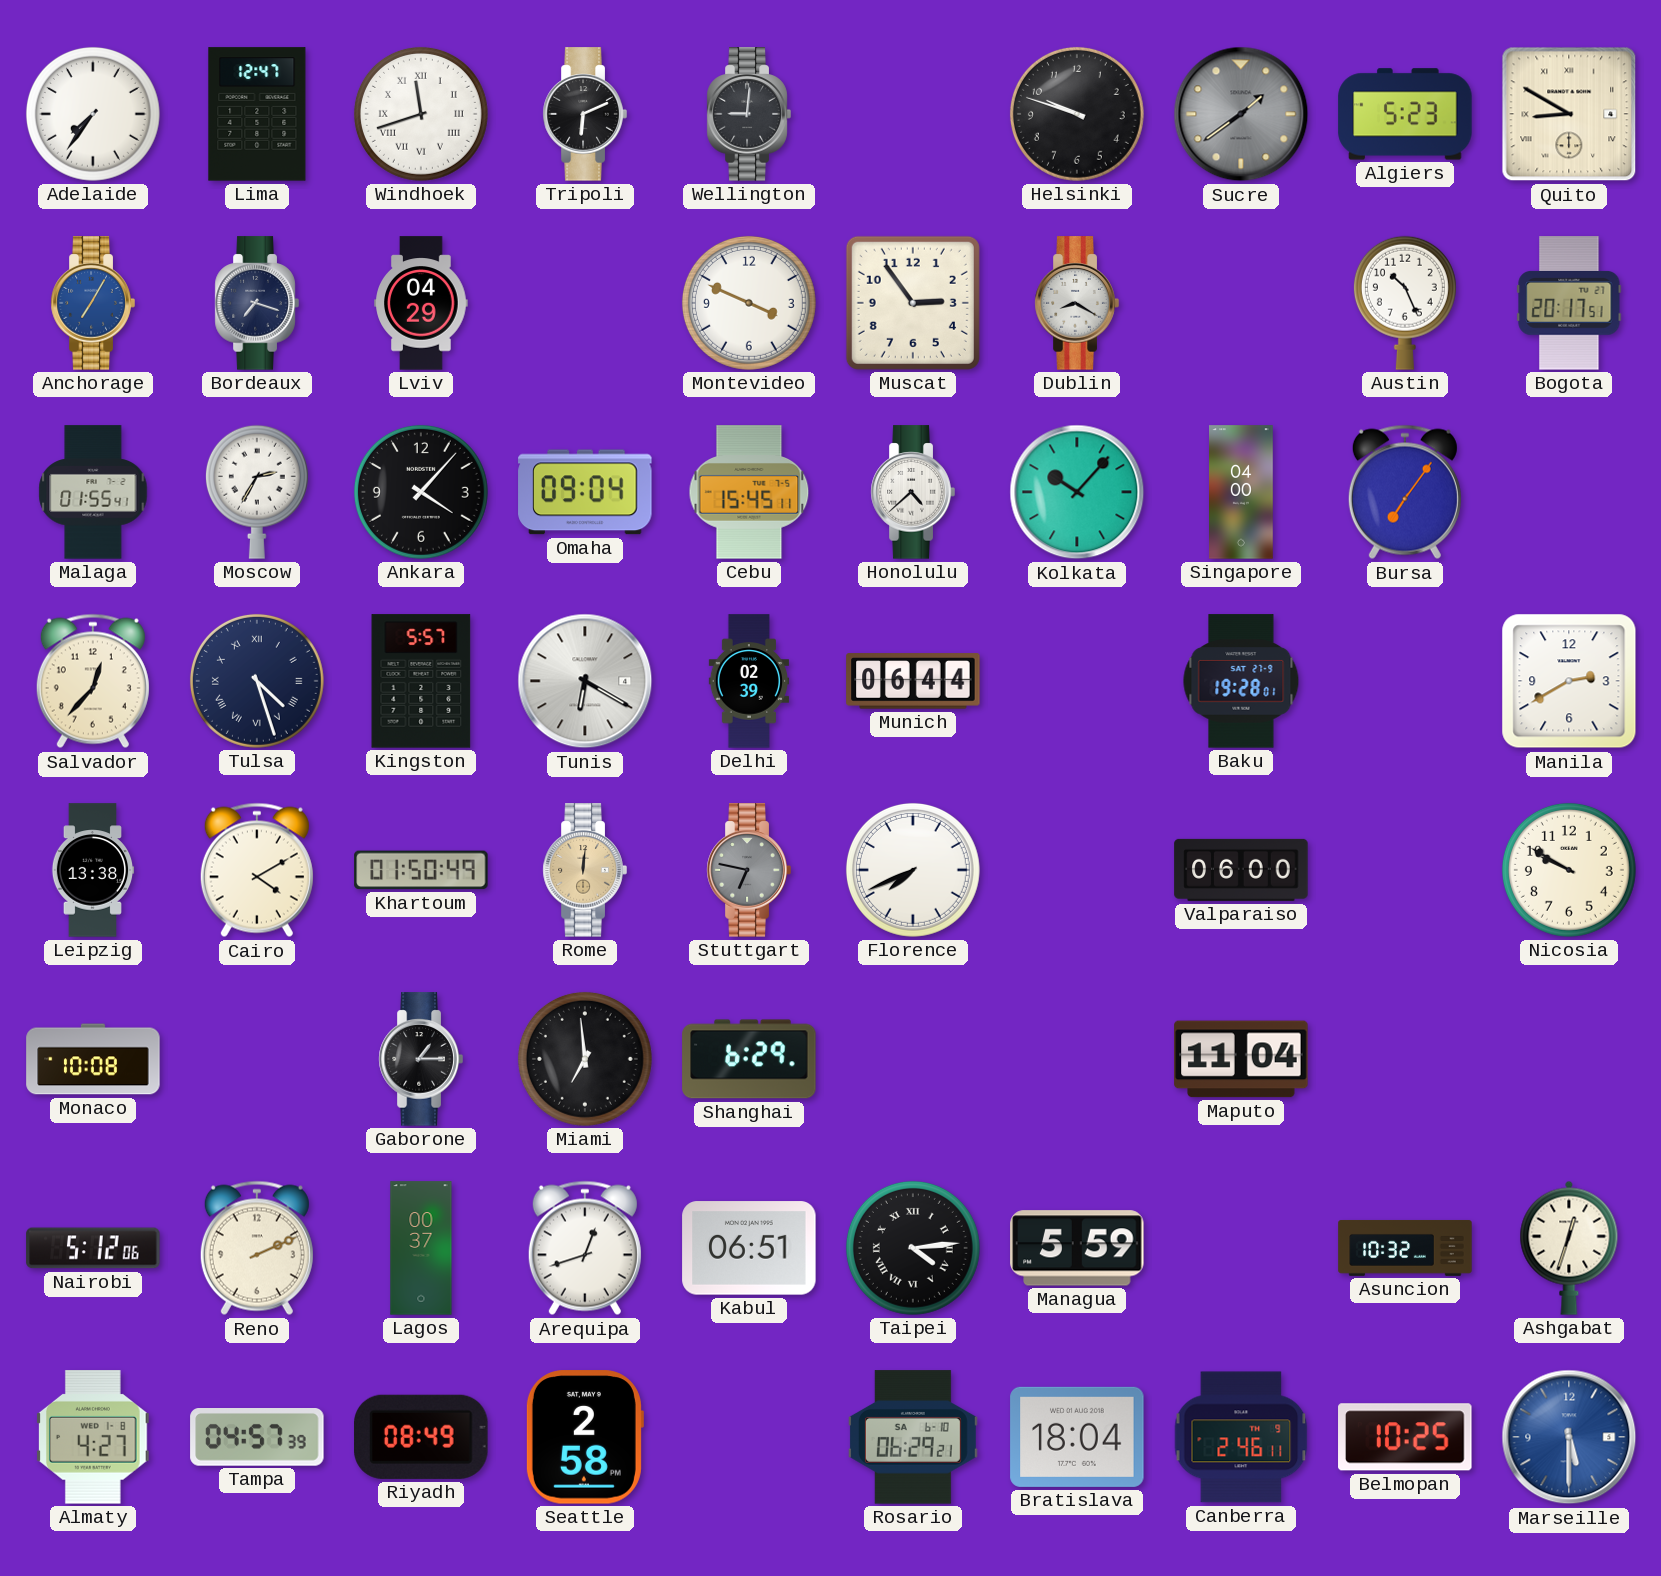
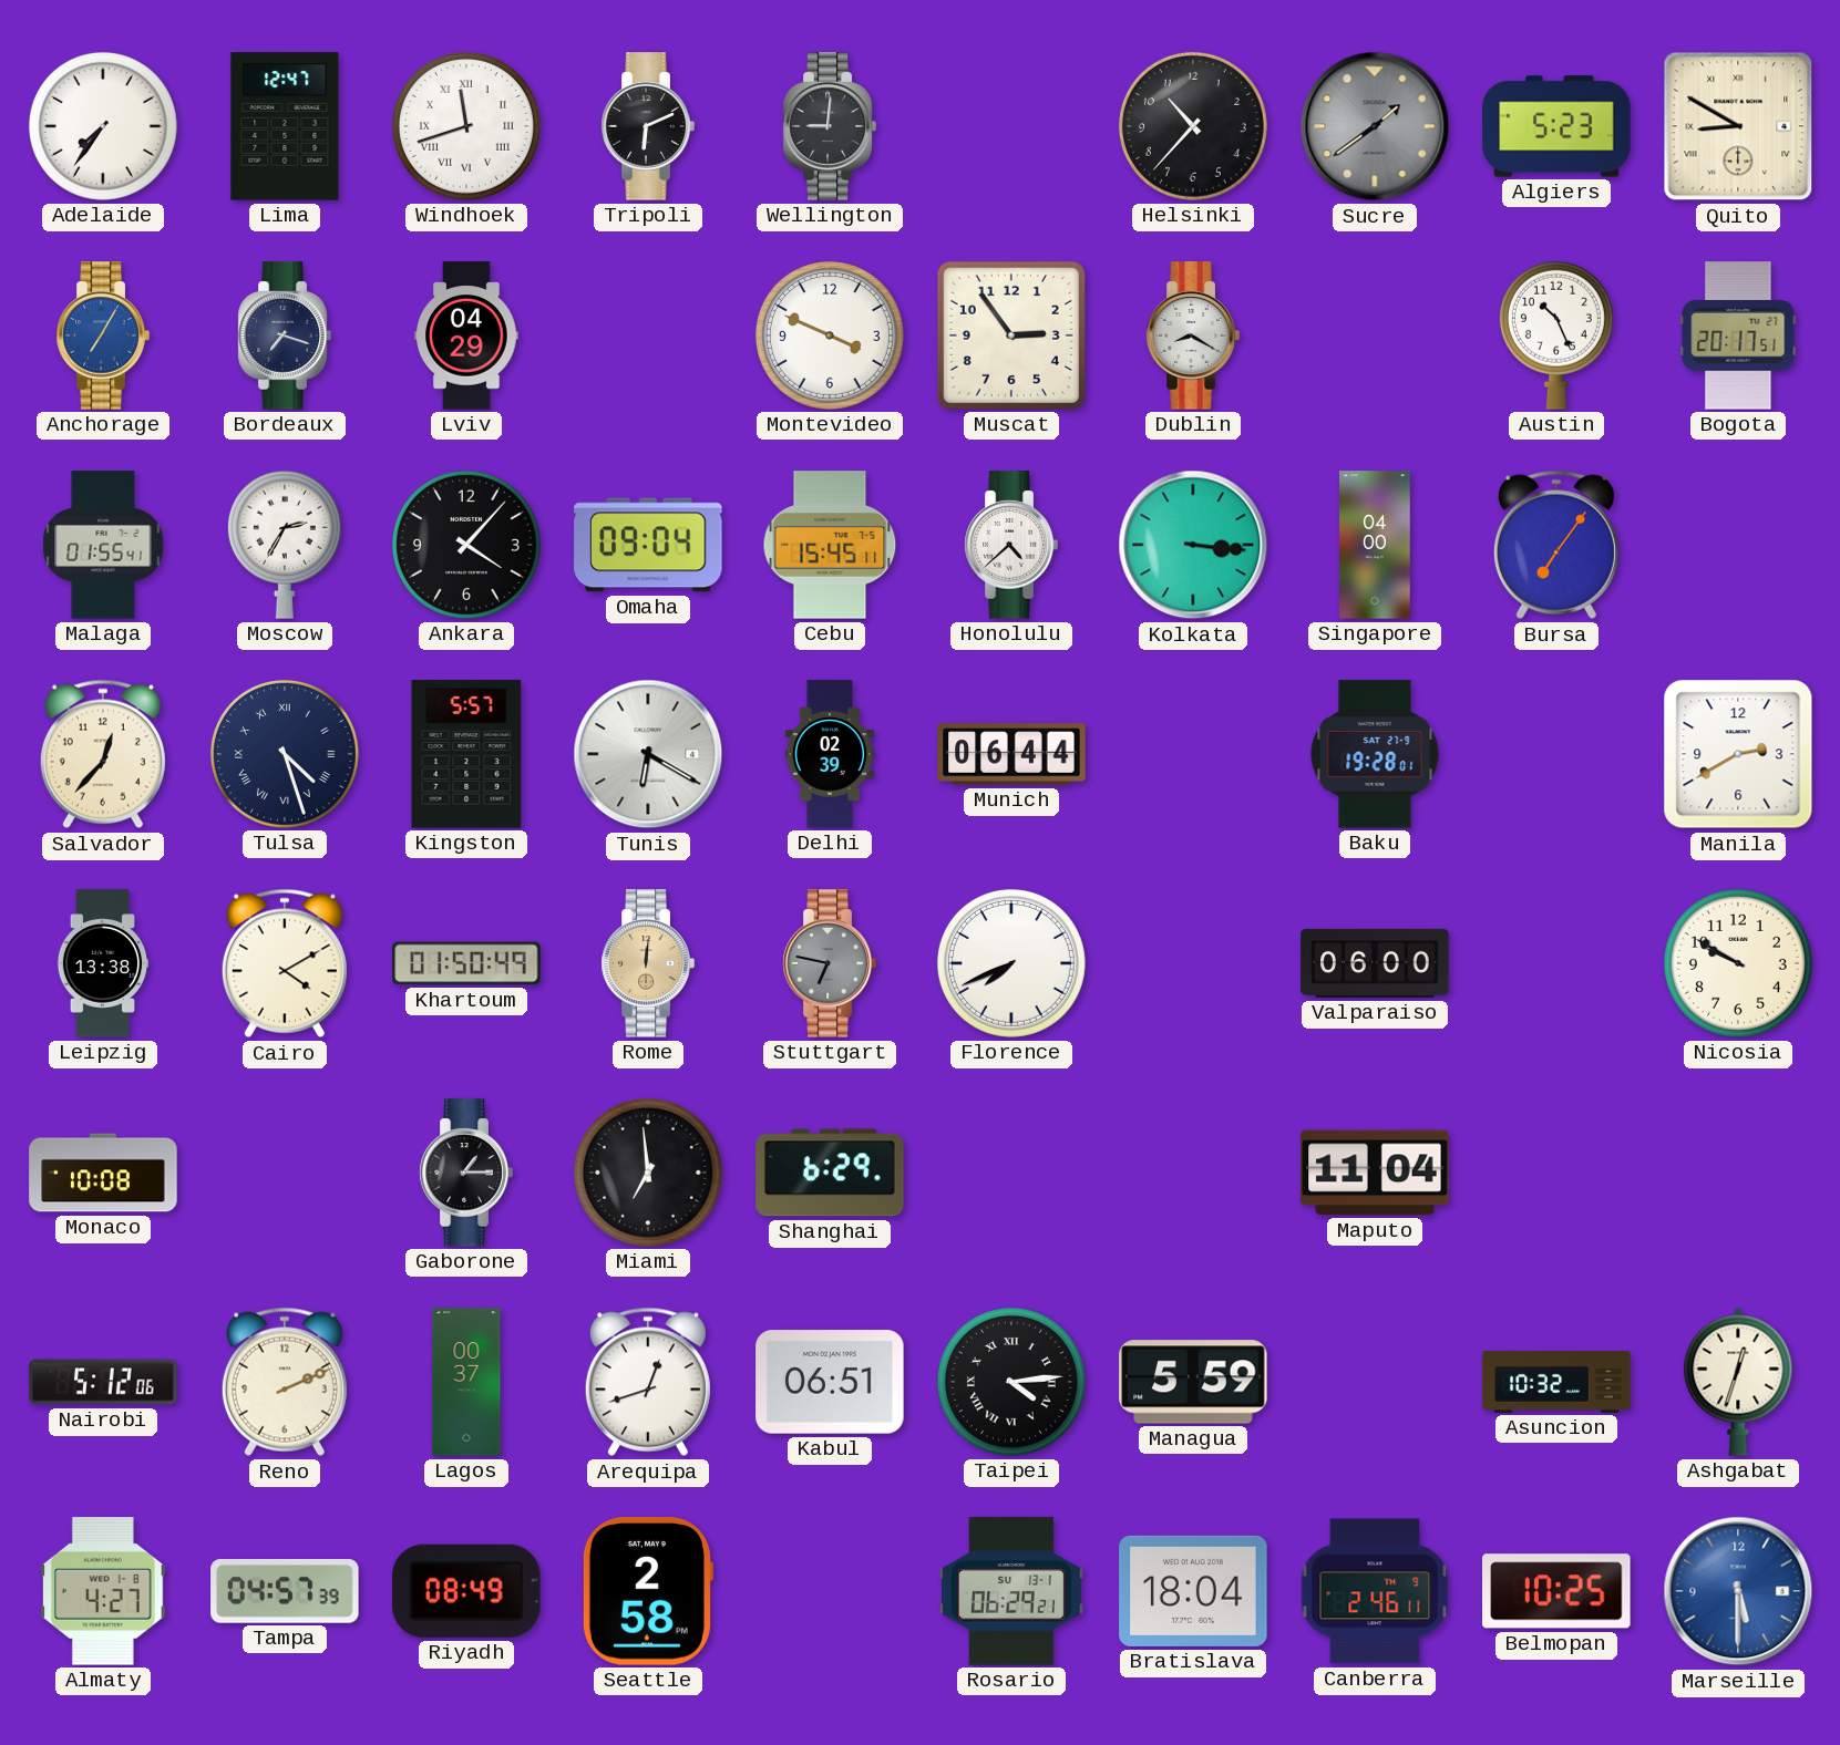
Helsinki: 9:48 -> 10:37 (1193, 126)
Kolkata: 10:07 -> 3:16 (1193, 545)
Rosario date: SA 6-10 -> SU 13-1 (1011, 1591)
